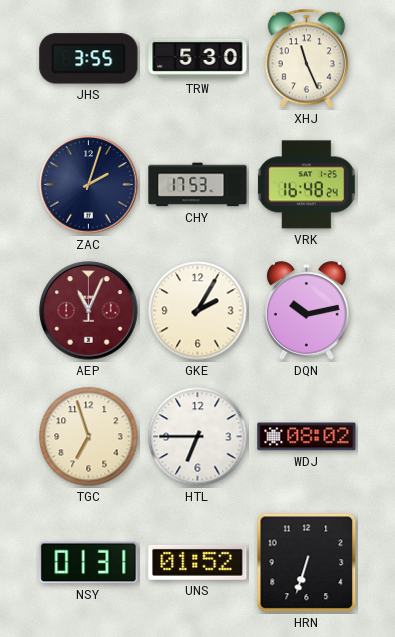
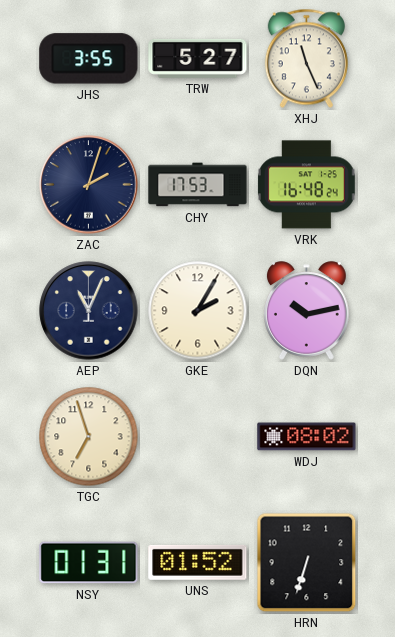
TRW: 5:30 -> 5:27 (198, 58)
AEP dial: burgundy -> navy (89, 311)
HTL: 6:45 -> none (198, 437)
